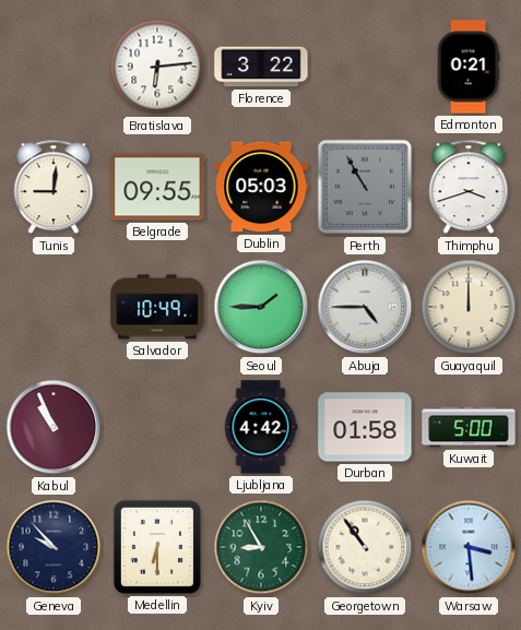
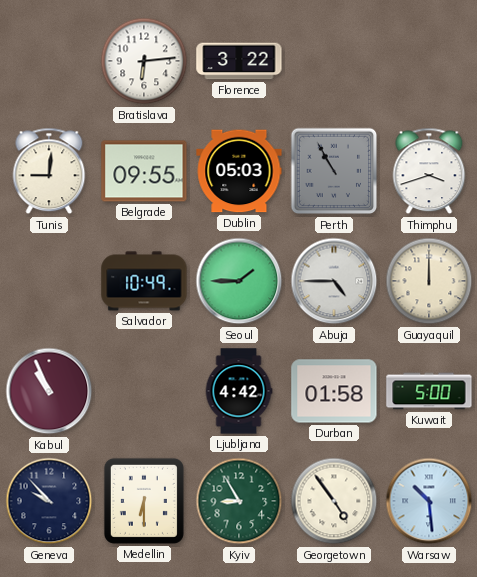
Edmonton: 0:21 -> none (469, 67)
Georgetown: 10:54 -> 4:54 (334, 501)
Warsaw: 3:29 -> 10:29 (429, 501)
